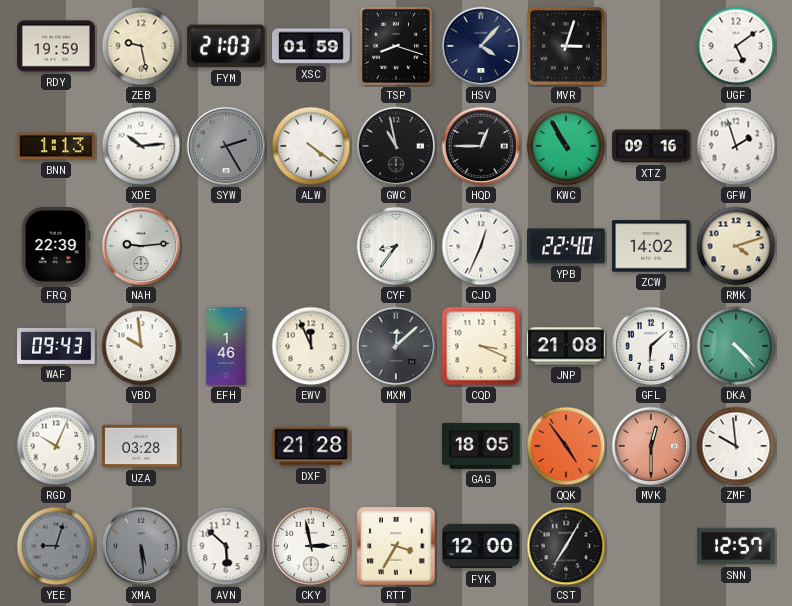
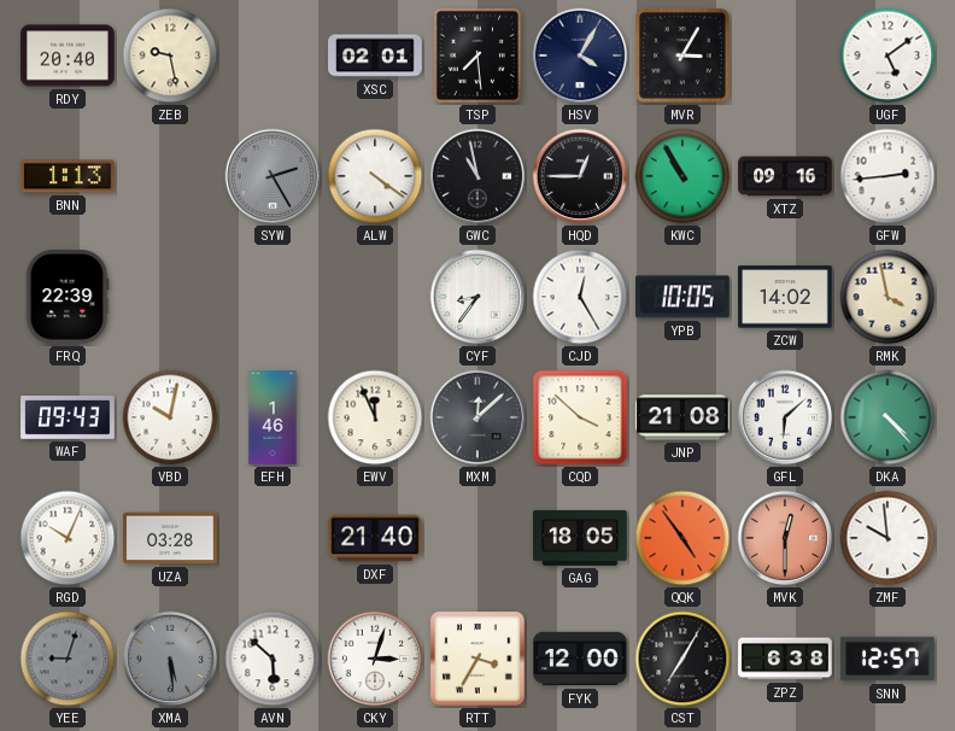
RDY: 19:59 -> 20:40 (68, 55)
FYM: 21:03 -> none (227, 46)
XSC: 01:59 -> 02:01 (375, 55)
TSP: 8:18 -> 7:29 (478, 55)
HSV: 4:07 -> 4:05 (580, 55)
MVR: 3:03 -> 3:05 (682, 55)
XDE: 10:14 -> none (141, 146)
GFW: 1:57 -> 2:44 (887, 176)
NAH: 9:14 -> none (141, 246)
CJD: 12:34 -> 12:25 (580, 297)
YPB: 22:40 -> 10:05 (684, 297)
RMK: 4:12 -> 3:58 (887, 297)
VBD: 9:59 -> 10:02 (170, 417)
CQD: 3:19 -> 3:52 (580, 417)
DXF: 21:28 -> 21:40 (375, 538)
CKY: 2:58 -> 3:03 (375, 659)
ZPZ: none -> 6:38 (785, 659)
